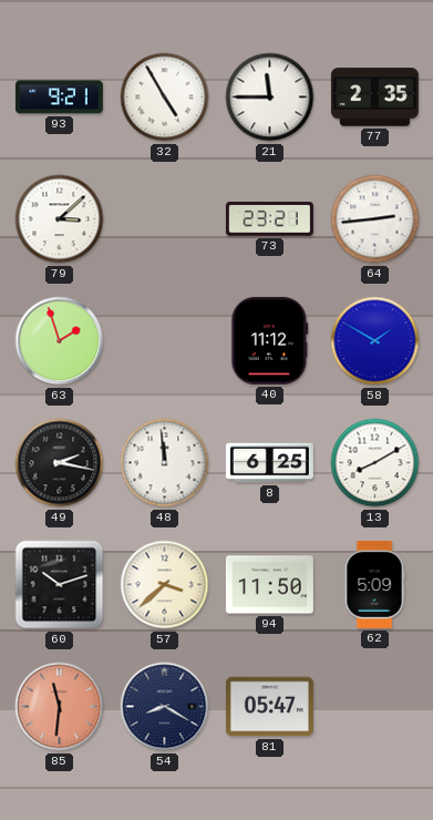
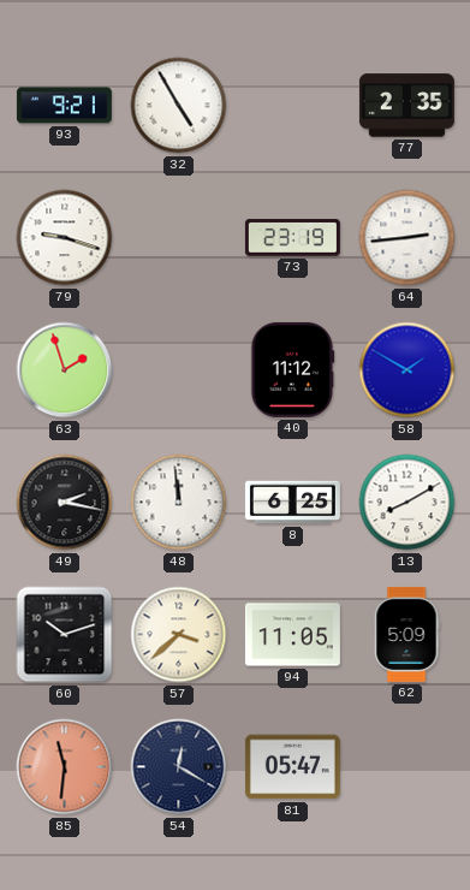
21: 11:45 -> none (270, 98)
79: 3:08 -> 9:18 (65, 238)
73: 23:21 -> 23:19 (292, 238)
94: 11:50 -> 11:05 (292, 635)
54: 8:20 -> 12:20 (179, 767)
